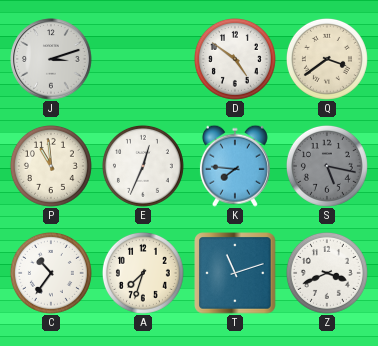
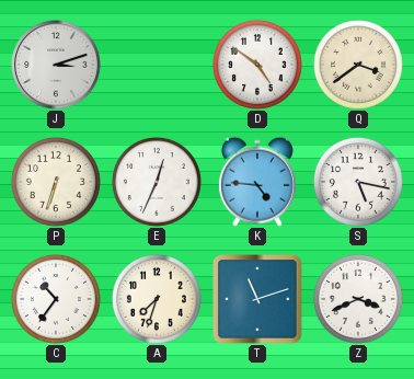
P: 10:59 -> 6:33 (56, 182)
K: 7:46 -> 4:46 (257, 182)
S dial: grey -> white (358, 182)
